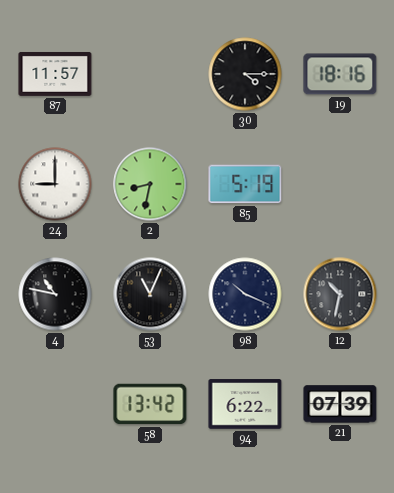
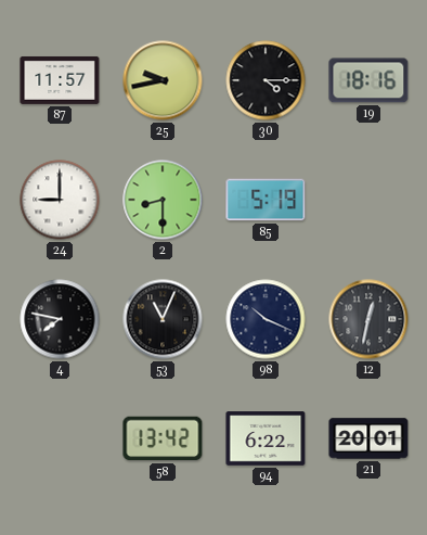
25: none -> 9:43 (163, 80)
2: 8:32 -> 8:30 (163, 200)
4: 10:47 -> 7:47 (60, 319)
12: 10:32 -> 12:32 (368, 319)
21: 07:39 -> 20:01 (368, 438)
